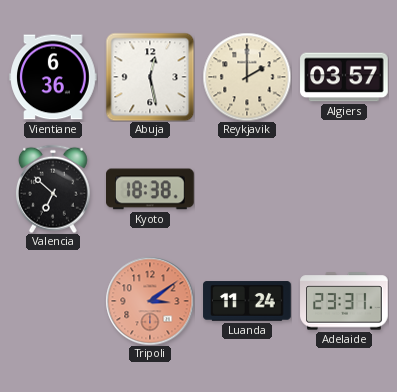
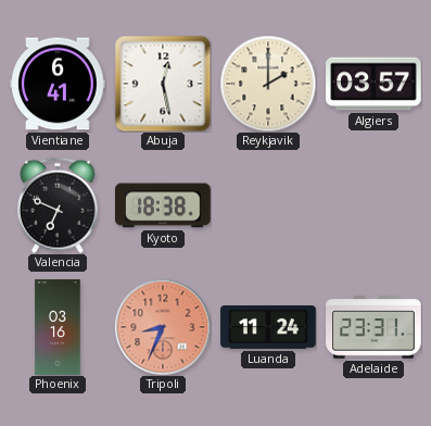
Vientiane: 6:36 -> 6:41 (58, 84)
Valencia: 6:52 -> 6:49 (58, 205)
Phoenix: none -> 03:16 (58, 327)
Tripoli: 3:09 -> 8:34 (163, 327)
